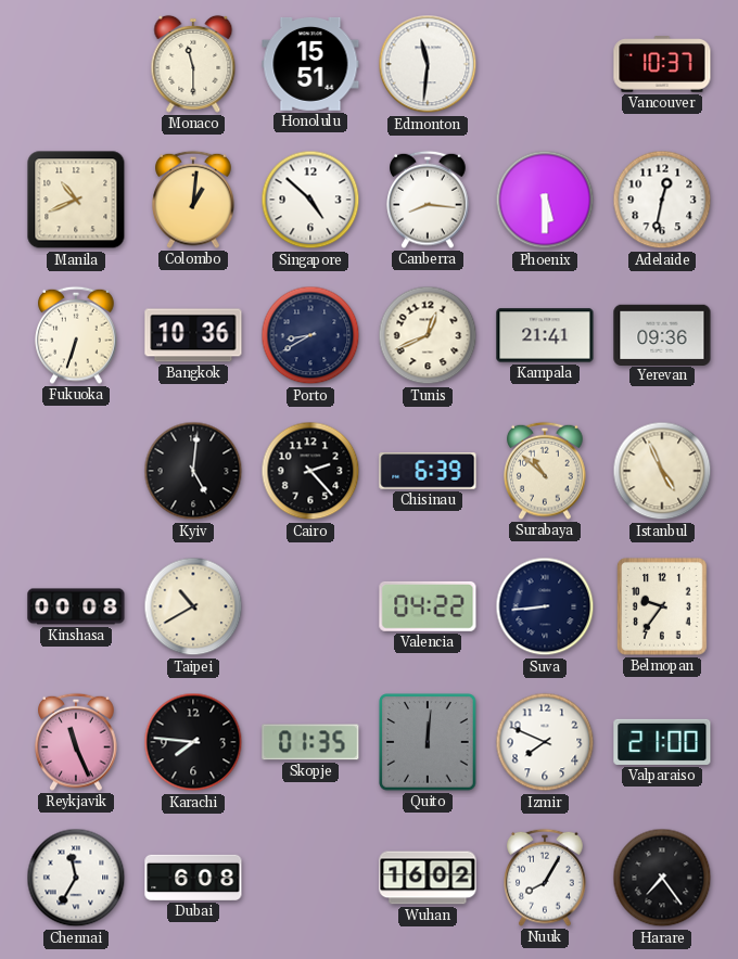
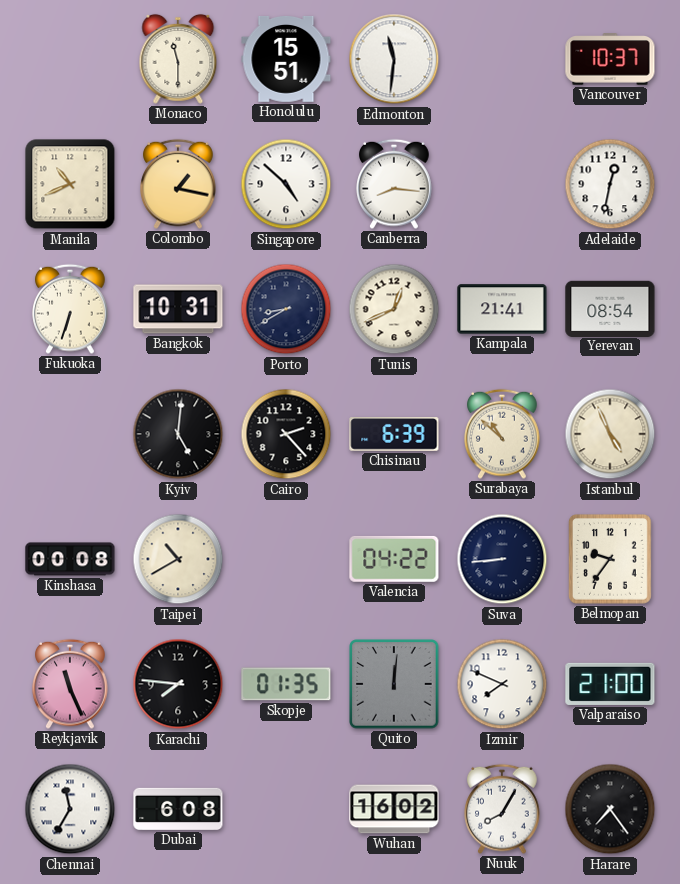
Colombo: 1:01 -> 1:17 (178, 184)
Phoenix: 5:30 -> none (545, 200)
Bangkok: 10:36 -> 10:31 (178, 309)
Yerevan: 09:36 -> 08:54 (610, 308)
